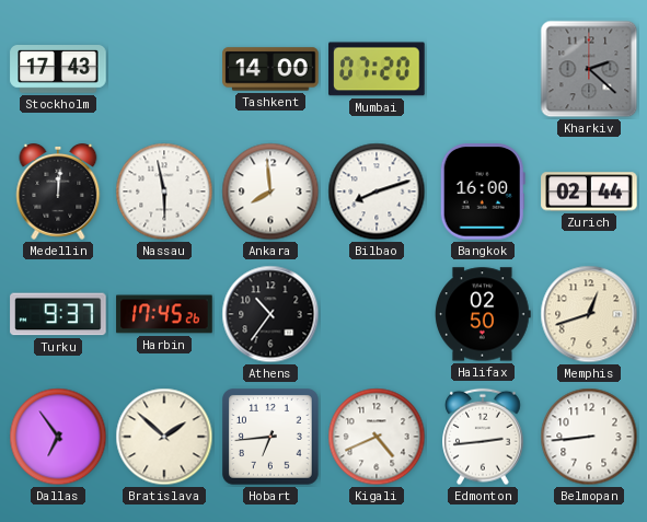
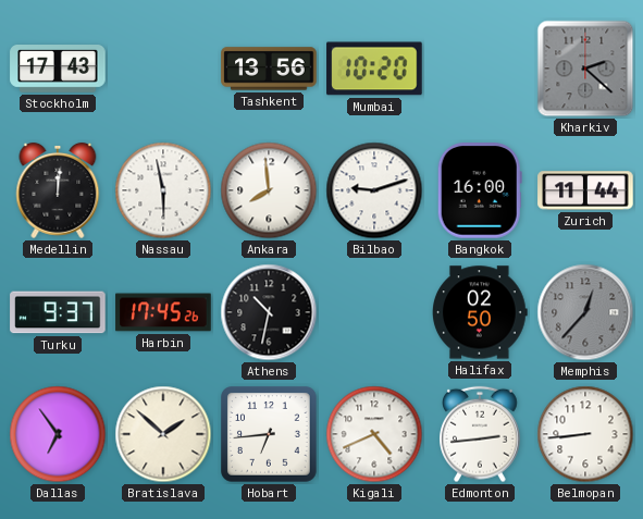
Tashkent: 14:00 -> 13:56 (269, 69)
Mumbai: 07:20 -> 10:20 (374, 69)
Bilbao: 8:12 -> 9:12 (374, 190)
Zurich: 02:44 -> 11:44 (585, 190)
Athens: 10:36 -> 10:32 (269, 312)
Memphis: 12:42 -> 12:37 (585, 312)
Memphis dial: cream -> grey (585, 312)
